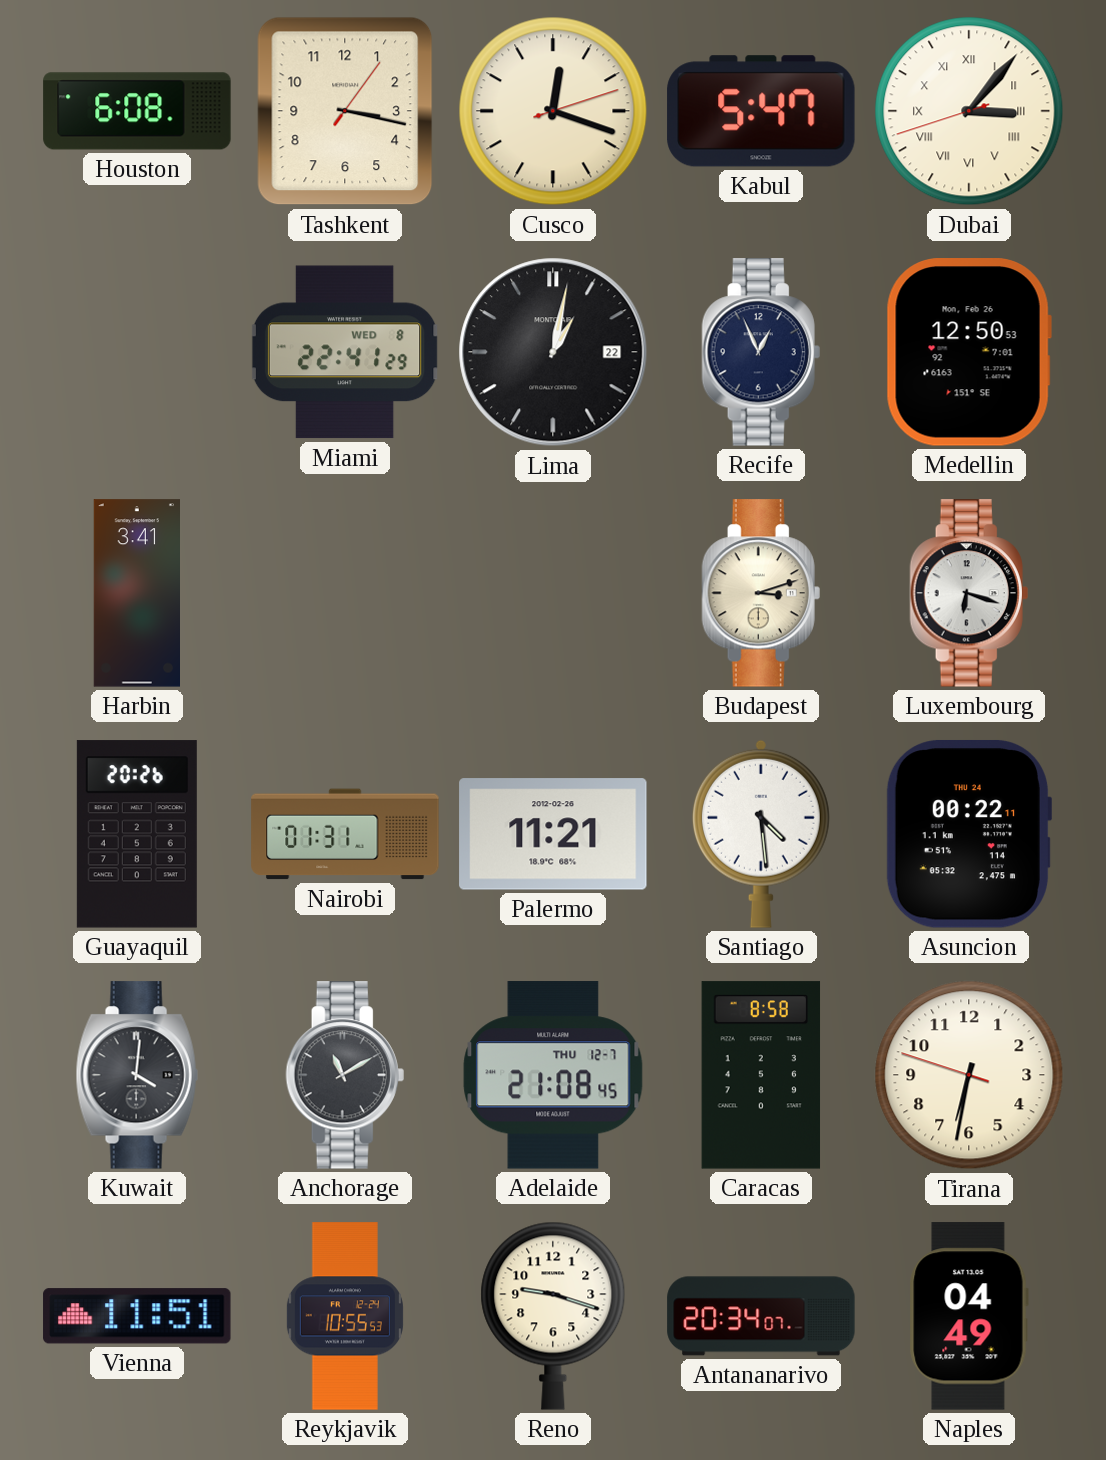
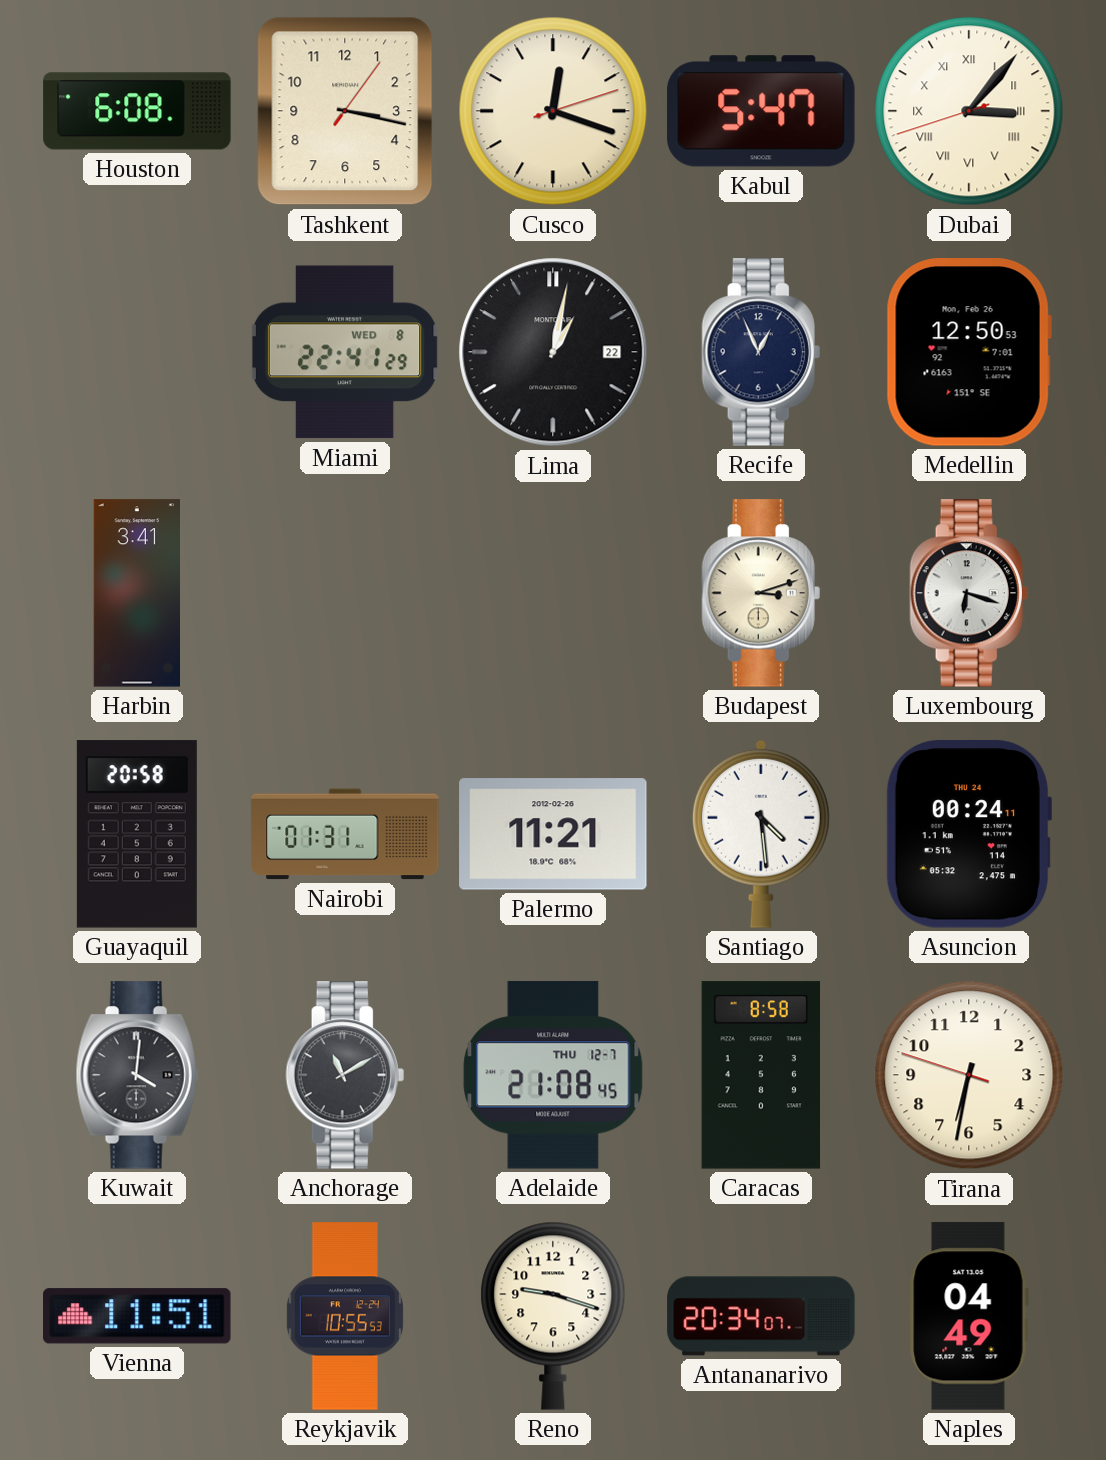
Guayaquil: 20:26 -> 20:58 (137, 834)
Asuncion: 00:22 -> 00:24 (968, 834)
